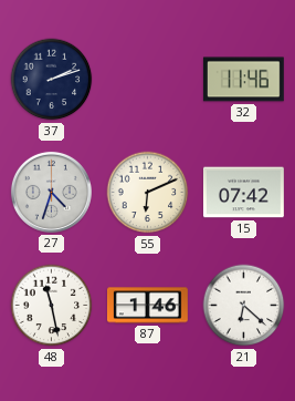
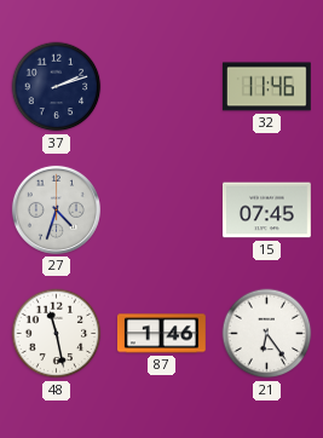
55: 6:11 -> none (148, 193)
15: 07:42 -> 07:45 (266, 211)
21: 6:22 -> 6:24 (267, 334)
